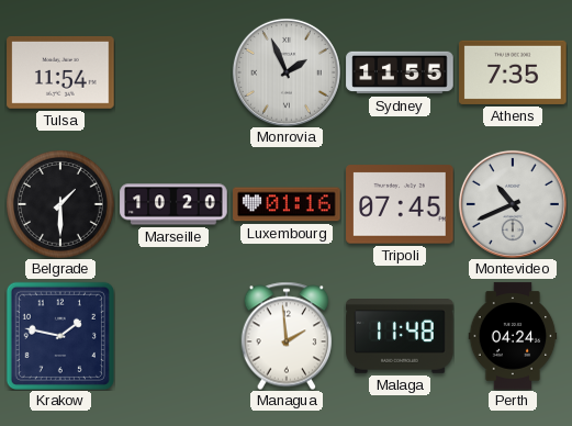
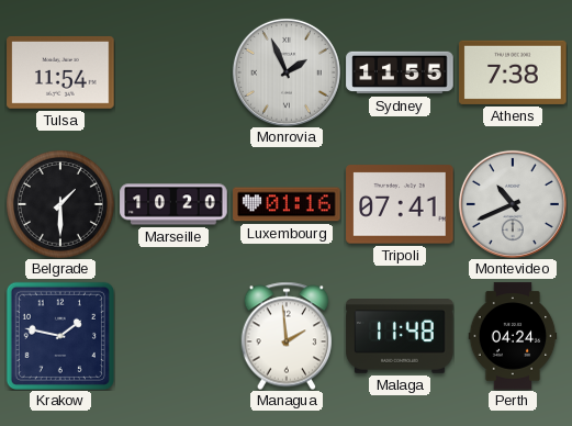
Athens: 7:35 -> 7:38 (513, 72)
Tripoli: 07:45 -> 07:41 (400, 204)
